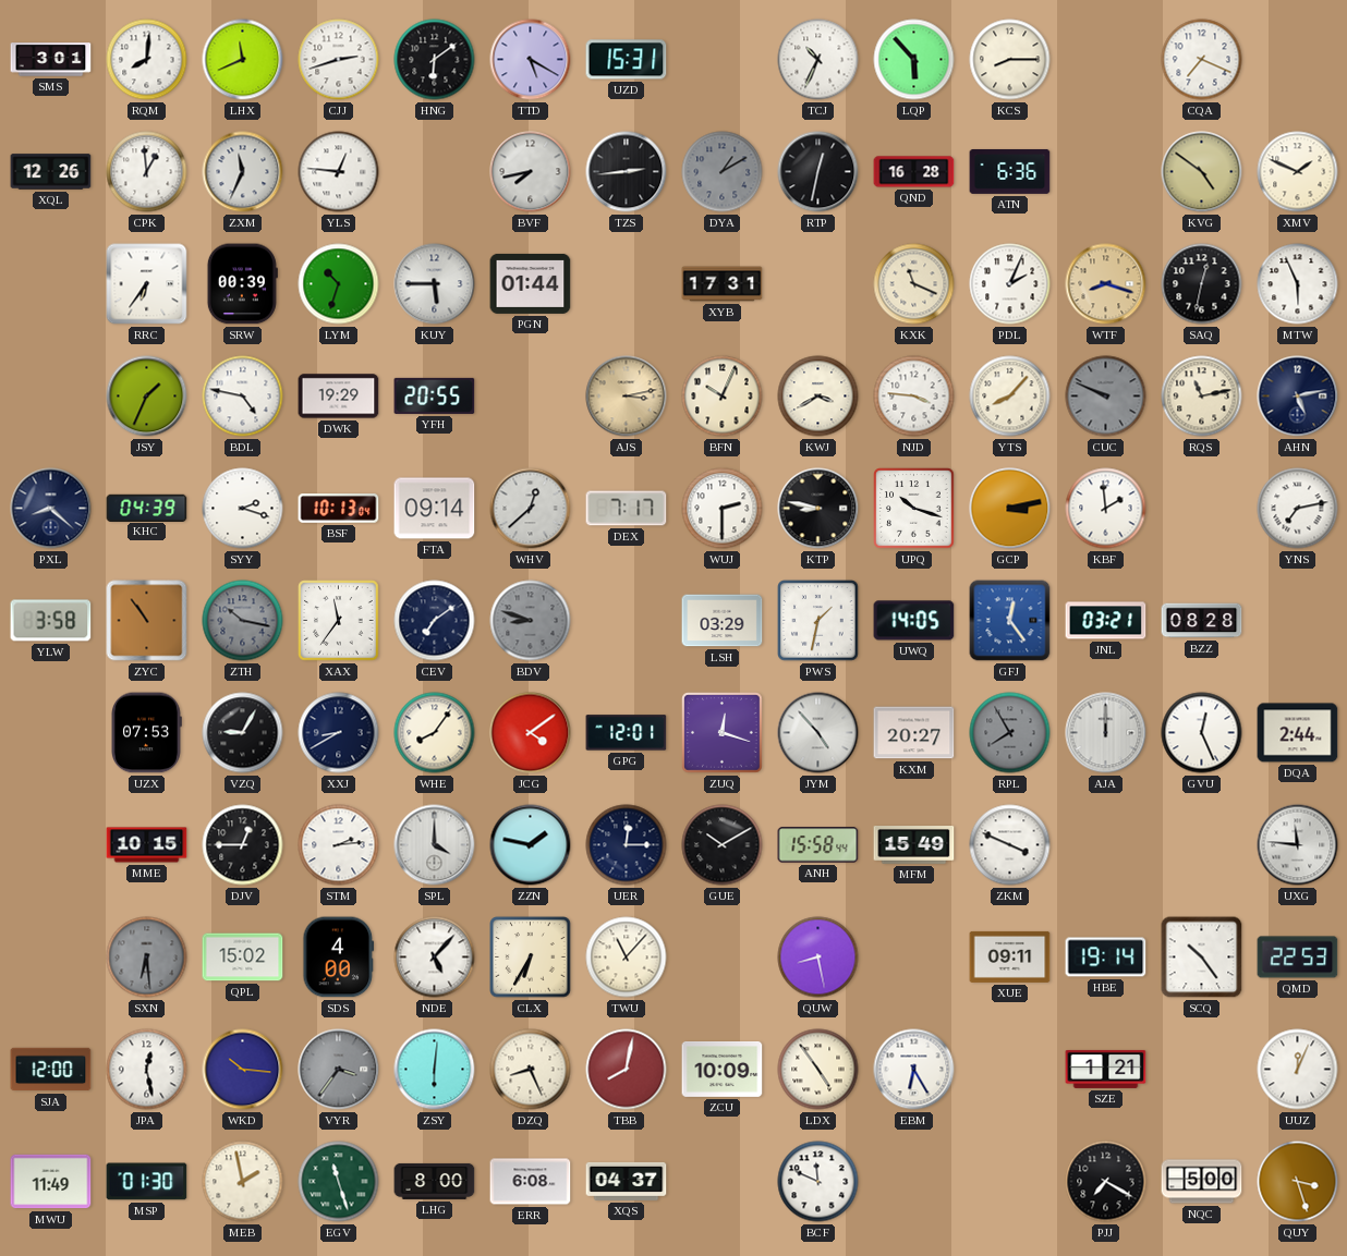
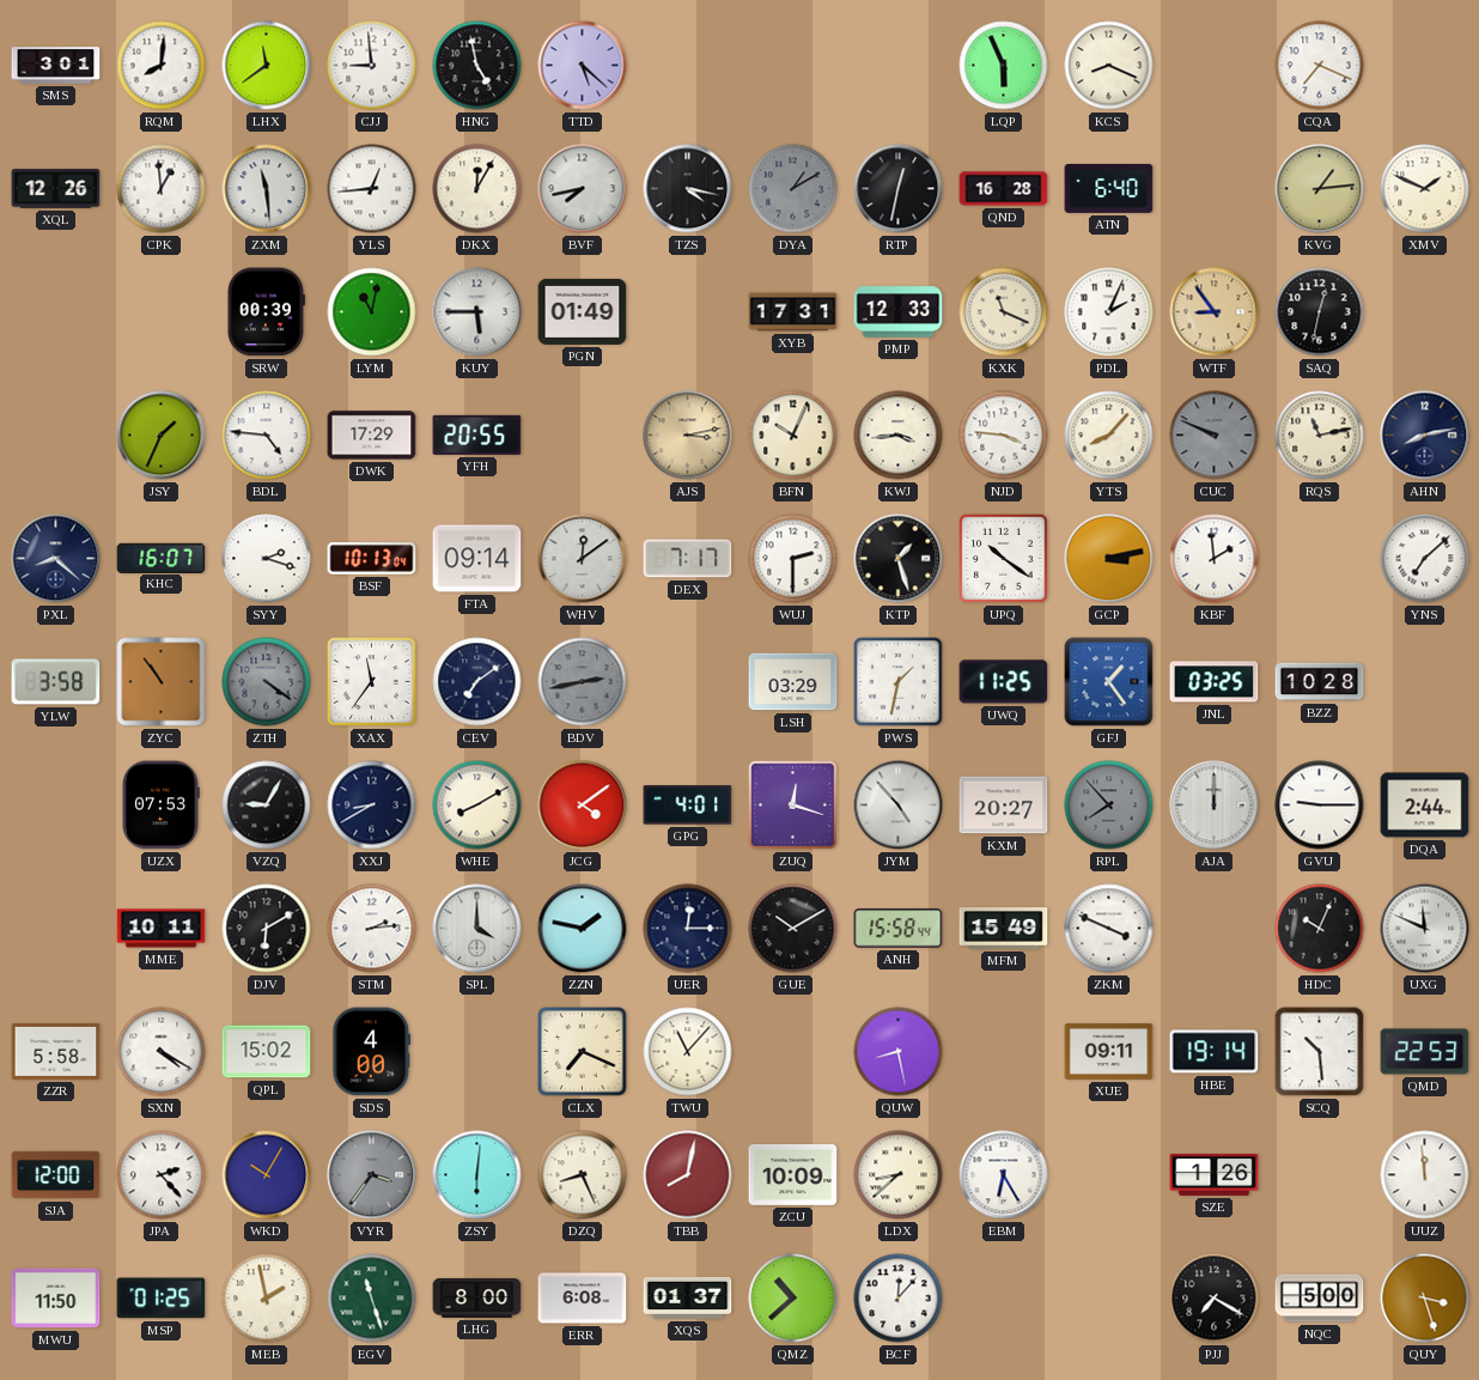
LHX: 11:41 -> 11:39 (267, 66)
CJJ: 2:42 -> 8:59 (372, 66)
HNG: 6:09 -> 4:58 (477, 66)
TTD: 5:20 -> 5:22 (583, 66)
UZD: 15:31 -> none (627, 60)
TCJ: 10:34 -> none (818, 60)
LQP: 5:53 -> 5:56 (1004, 66)
KCS: 8:15 -> 8:19 (1109, 66)
ZXM: 11:34 -> 11:29 (267, 189)
YLS: 12:46 -> 12:44 (372, 189)
DKX: none -> 12:05 (477, 189)
TZS: 2:44 -> 4:17 (688, 189)
ATN: 6:36 -> 6:40 (1109, 188)
KVG: 4:51 -> 1:14 (1320, 189)
RRC: 6:36 -> none (147, 284)
LYM: 10:33 -> 11:02 (372, 312)
PGN: 01:44 -> 01:49 (583, 311)
PMP: none -> 12:33 (899, 312)
WTF: 8:18 -> 8:54 (1215, 312)
MTW: 5:56 -> none (1298, 284)
BDL: 4:47 -> 4:46 (267, 436)
DWK: 19:29 -> 17:29 (372, 436)
KWJ: 3:40 -> 3:44 (899, 436)
AHN: 5:13 -> 8:13 (1425, 436)
KHC: 04:39 -> 16:07 (162, 558)
WHV: 12:38 -> 12:09 (583, 559)
KTP: 8:47 -> 1:27 (899, 559)
UPQ: 10:18 -> 10:21 (1004, 559)
YNS: 7:13 -> 7:08 (1425, 559)
ZTH: 10:17 -> 4:21 (267, 682)
BDV: 8:48 -> 2:43 (583, 682)
UWQ: 14:05 -> 11:25 (1004, 682)
GFJ: 12:24 -> 1:24 (1109, 682)
JNL: 03:21 -> 03:25 (1215, 682)
BZZ: 08:28 -> 10:28 (1320, 682)
WHE: 8:06 -> 8:10 (477, 805)
GPG: 12:01 -> 4:01 (688, 805)
RPL: 7:55 -> 7:53 (1109, 805)
GVU: 12:26 -> 9:15 (1320, 805)
MME: 10:15 -> 10:11 (162, 929)
DJV: 12:45 -> 6:10 (267, 929)
HDC: none -> 10:04 (1320, 929)
UXG: 11:46 -> 11:49 (1425, 929)
ZZR: none -> 5:58 (56, 1051)
SXN: 6:29 -> 4:20 (162, 1052)
SXN dial: grey -> white (162, 1052)
NDE: 5:07 -> none (435, 958)
CLX: 6:35 -> 7:19 (583, 1052)
SCQ: 10:24 -> 10:29 (1320, 1052)
JPA: 12:28 -> 2:23 (162, 1175)
WKD: 10:16 -> 10:05 (267, 1175)
LDX: 4:54 -> 8:38 (899, 1175)
SZE: 1:21 -> 1:26 (1215, 1174)
UUZ: 12:04 -> 11:59 (1425, 1175)
MWU: 11:49 -> 11:50 (56, 1299)
MSP: 01:30 -> 01:25 (162, 1299)
XQS: 04:37 -> 01:37 (688, 1297)
QMZ: none -> 10:38 (793, 1299)
BCF: 11:49 -> 12:07 (899, 1299)
